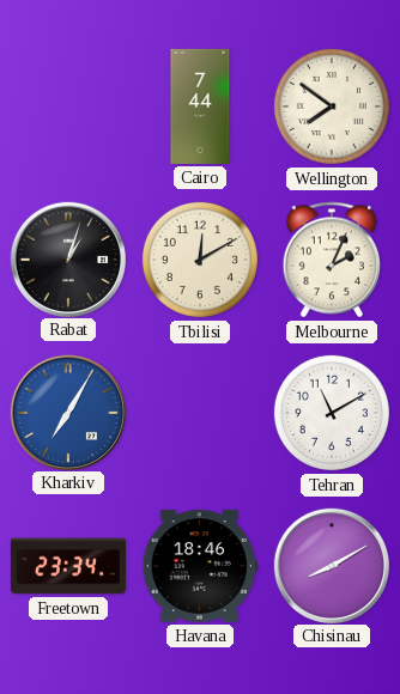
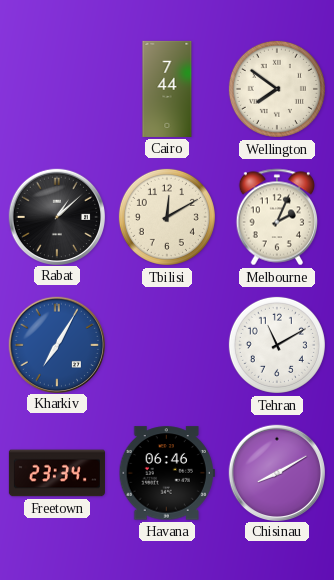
Rabat: 1:03 -> 1:08 (56, 216)
Havana: 18:46 -> 06:46 (167, 473)
